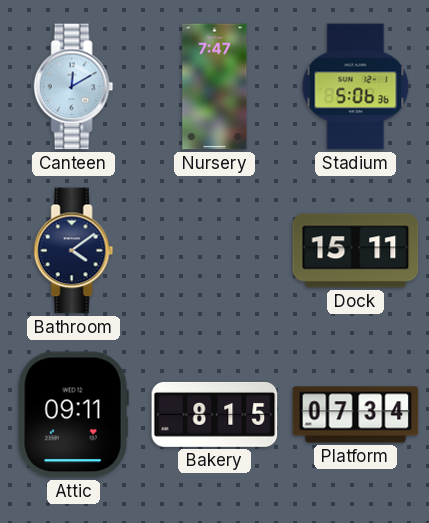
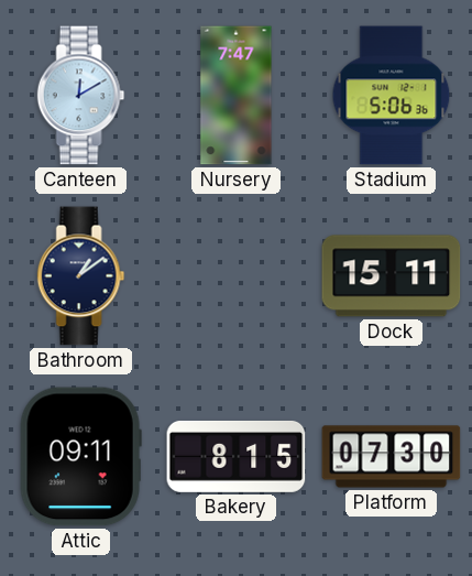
Bathroom: 4:09 -> 1:09 (81, 276)
Platform: 07:34 -> 07:30 (392, 457)
